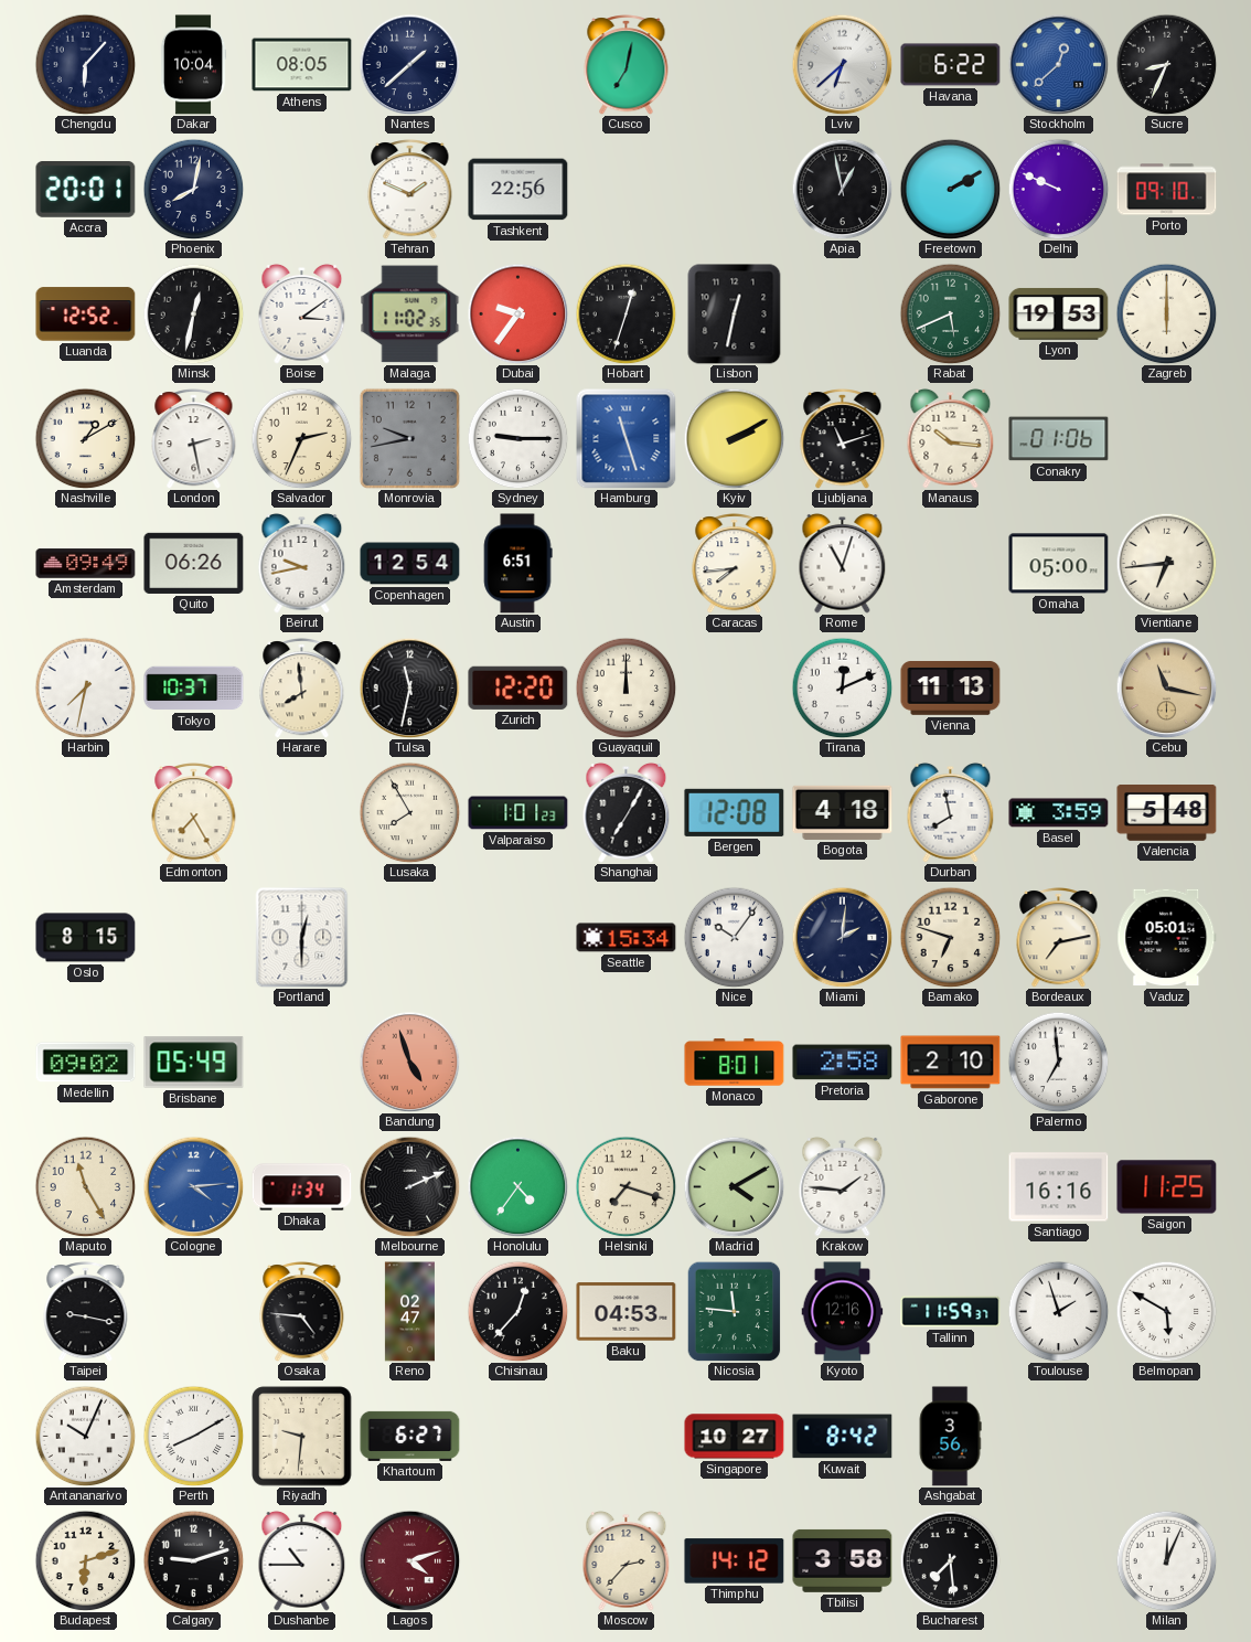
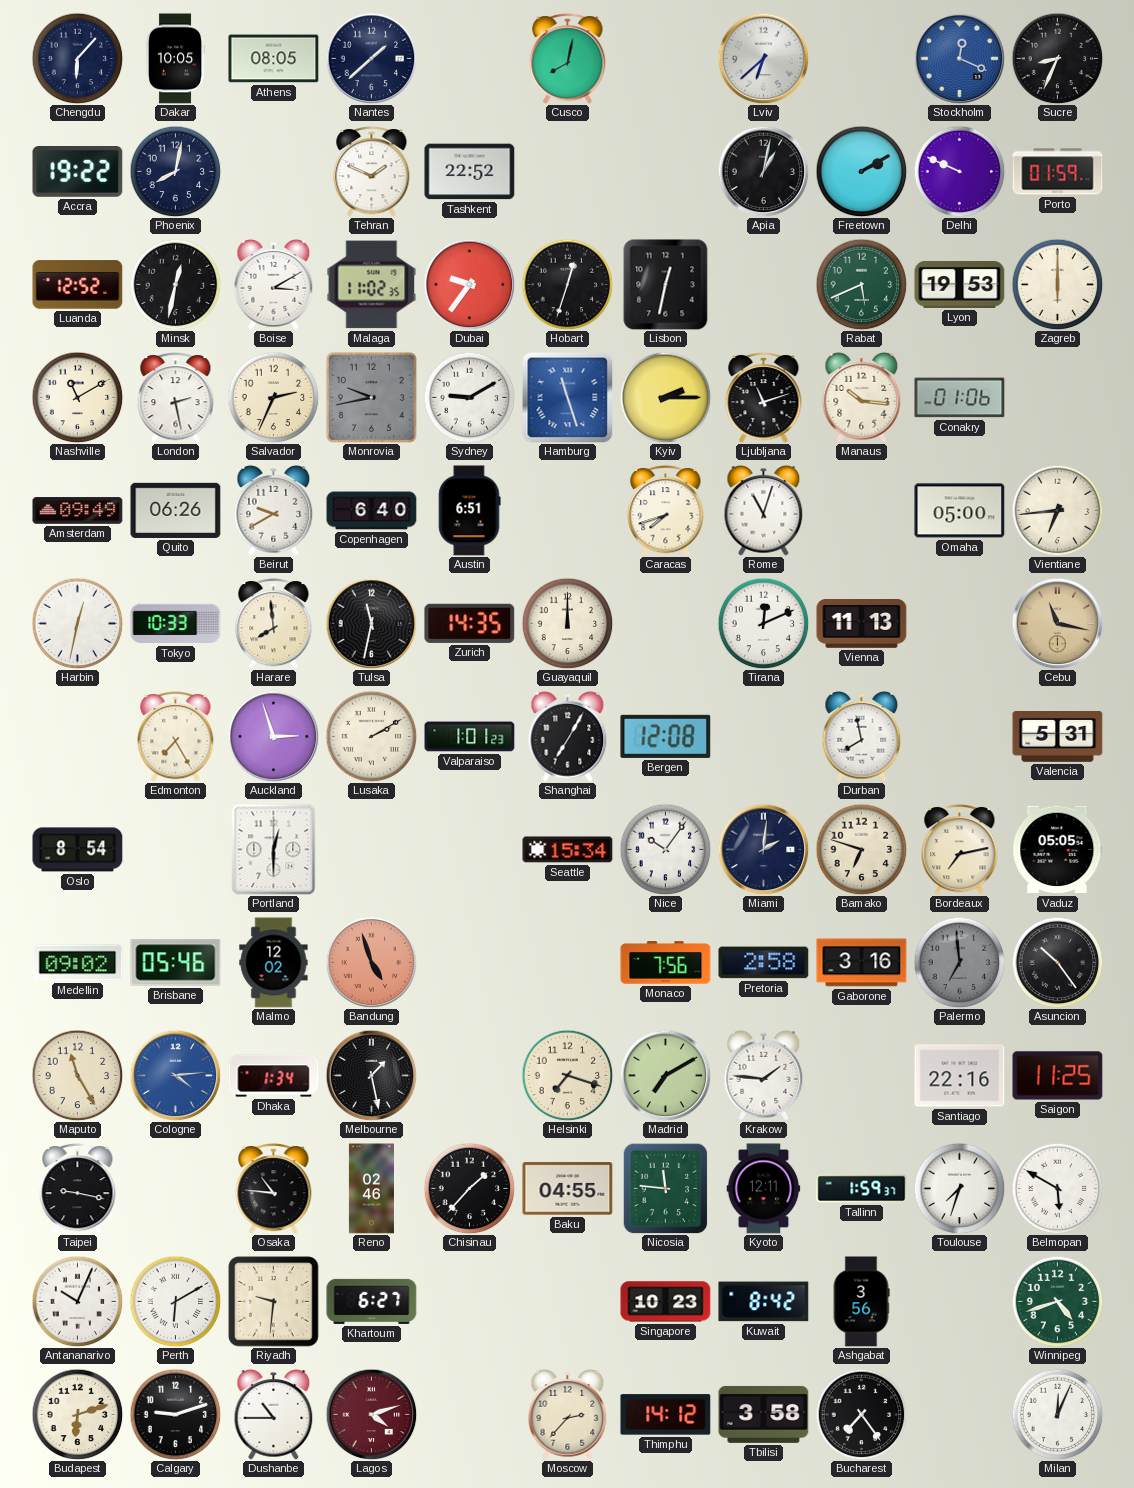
Dakar: 10:04 -> 10:05 (175, 59)
Cusco: 7:02 -> 8:02 (568, 59)
Havana: 6:22 -> none (951, 65)
Stockholm: 12:38 -> 12:19 (959, 58)
Accra: 20:01 -> 19:22 (78, 172)
Tashkent: 22:56 -> 22:52 (470, 172)
Apia: 12:58 -> 1:02 (763, 171)
Porto: 09:10 -> 01:59 (1058, 172)
Boise: 3:09 -> 3:10 (274, 284)
Nashville: 1:10 -> 11:10 (77, 397)
Sydney: 9:15 -> 9:10 (469, 397)
Kyiv: 2:10 -> 2:15 (665, 397)
Beirut: 9:43 -> 9:40 (274, 510)
Copenhagen: 12:54 -> 6:40 (372, 511)
Caracas: 7:44 -> 7:42 (666, 511)
Harbin: 7:32 -> 12:32 (77, 623)
Tokyo: 10:37 -> 10:33 (176, 624)
Zurich: 12:20 -> 14:35 (470, 623)
Auckland: none -> 2:57 (273, 736)
Lusaka: 7:55 -> 2:10 (371, 736)
Bogota: 4:18 -> none (843, 812)
Basel: 3:59 -> none (1059, 813)
Valencia: 5:48 -> 5:31 (1058, 737)
Oslo: 8:15 -> 8:54 (78, 850)
Vaduz: 05:01 -> 05:05 (1058, 850)
Brisbane: 05:49 -> 05:46 (176, 963)
Malmo: none -> 12:02 (274, 963)
Monaco: 8:01 -> 7:56 (666, 963)
Gaborone: 2:10 -> 3:16 (862, 963)
Palermo dial: white -> grey (959, 962)
Asuncion: none -> 10:24 (1057, 962)
Melbourne: 2:11 -> 1:28 (371, 1075)
Honolulu: 4:36 -> none (517, 1186)
Madrid: 4:10 -> 7:10 (665, 1075)
Santiago: 16:16 -> 22:16 (960, 1076)
Osaka: 4:46 -> 10:46 (274, 1189)
Reno: 02:47 -> 02:46 (371, 1189)
Chisinau: 12:37 -> 1:37 (469, 1188)
Baku: 04:53 -> 04:55 (568, 1189)
Kyoto: 12:16 -> 12:11 (764, 1189)
Tallinn: 11:59 -> 1:59 (862, 1189)
Toulouse: 1:57 -> 7:33 (959, 1188)
Perth: 8:10 -> 6:10 (175, 1301)
Singapore: 10:27 -> 10:23 (666, 1302)
Winnipeg: none -> 4:42 (1057, 1301)
Bucharest: 7:29 -> 7:24 (861, 1414)
